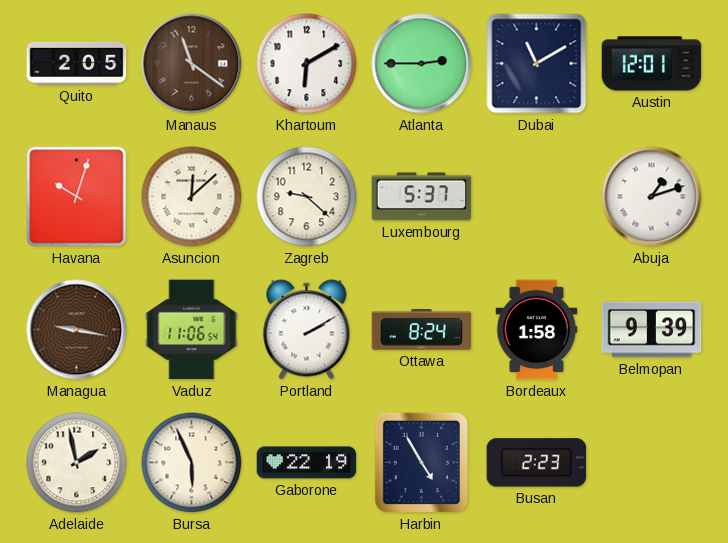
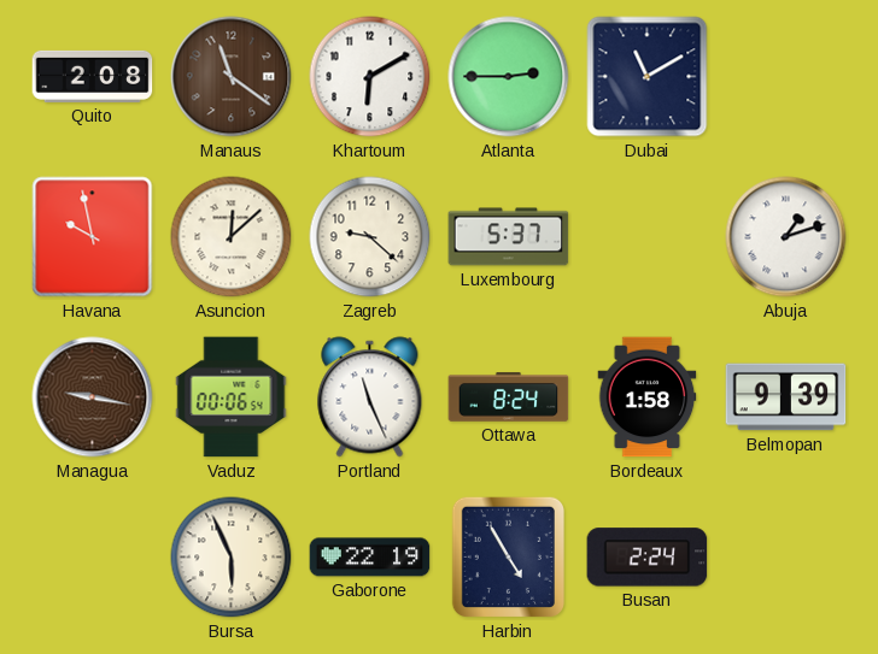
Quito: 2:05 -> 2:08 (93, 76)
Austin: 12:01 -> none (652, 64)
Havana: 10:03 -> 9:58 (93, 237)
Vaduz: 11:06 -> 00:06 (232, 397)
Portland: 2:10 -> 11:26 (370, 397)
Adelaide: 1:58 -> none (77, 463)
Busan: 2:23 -> 2:24 (648, 558)
